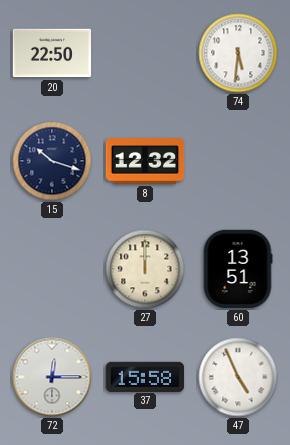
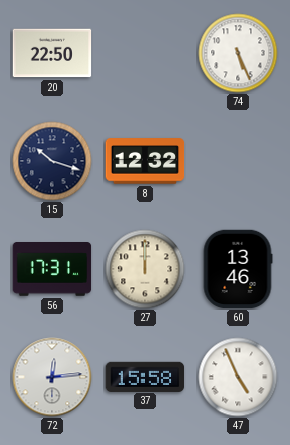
74: 5:31 -> 5:26 (238, 53)
56: none -> 17:31 (52, 269)
60: 13:51 -> 13:46 (238, 269)
72: 12:15 -> 12:14 (52, 377)
